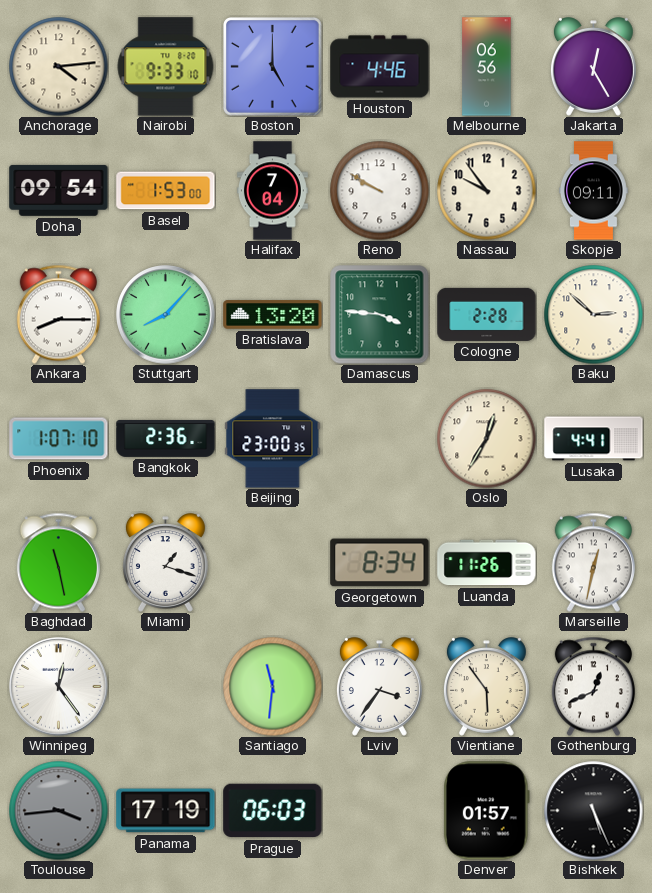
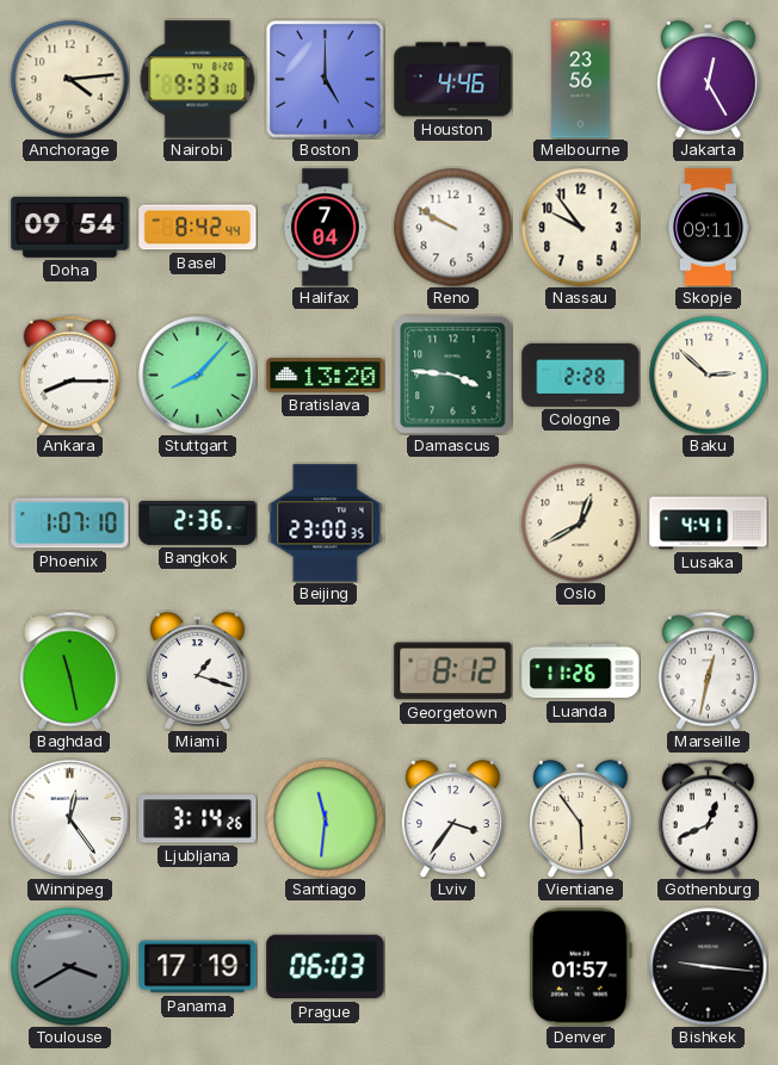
Melbourne: 06:56 -> 23:56 (581, 80)
Basel: 1:53 -> 8:42 (198, 228)
Oslo: 12:35 -> 12:40 (581, 524)
Georgetown: 8:34 -> 8:12 (453, 671)
Ljubljana: none -> 3:14 (198, 819)
Toulouse: 3:44 -> 3:40 (70, 967)
Bishkek: 5:26 -> 9:16 (709, 967)
